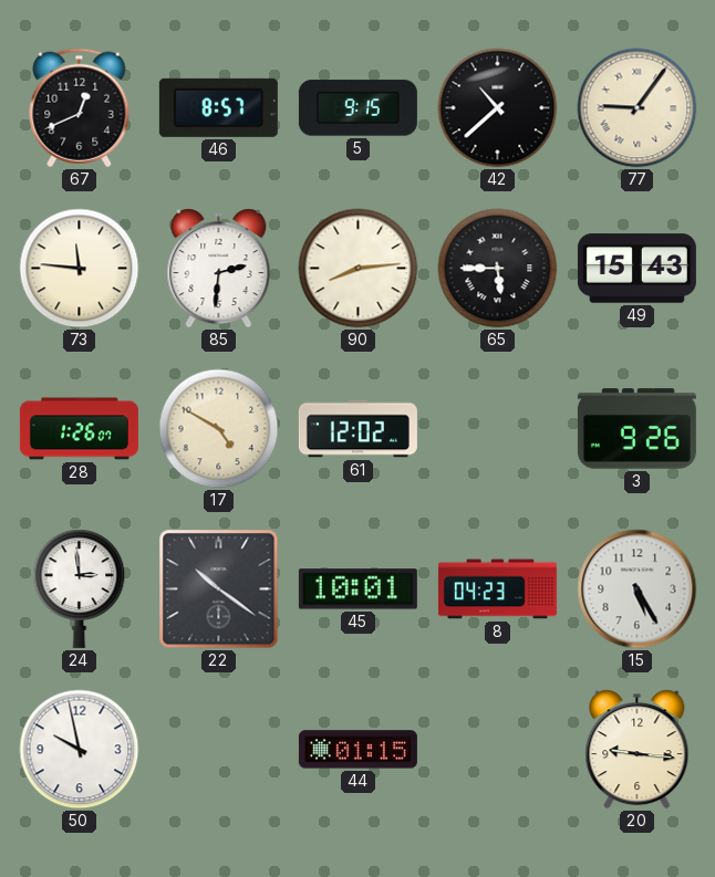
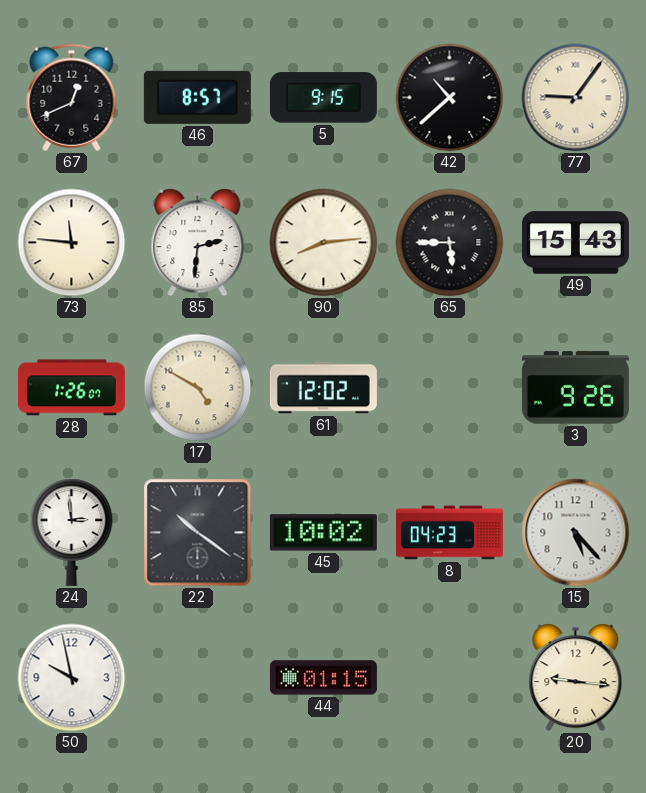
45: 10:01 -> 10:02 (323, 533)
15: 5:25 -> 5:23 (576, 533)
